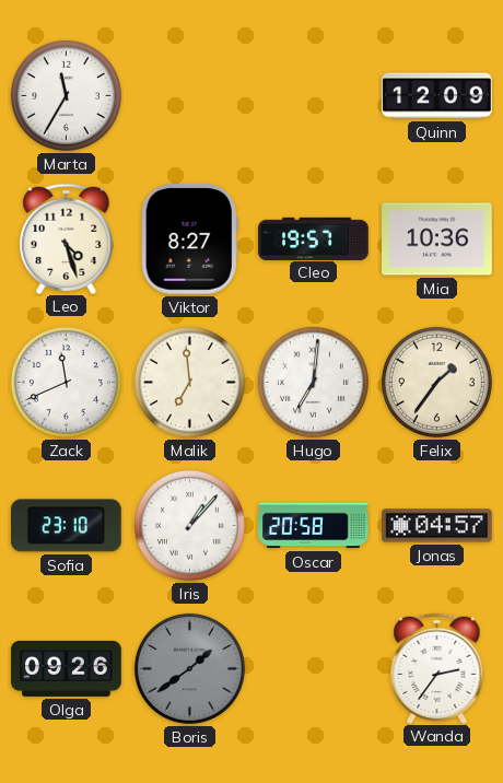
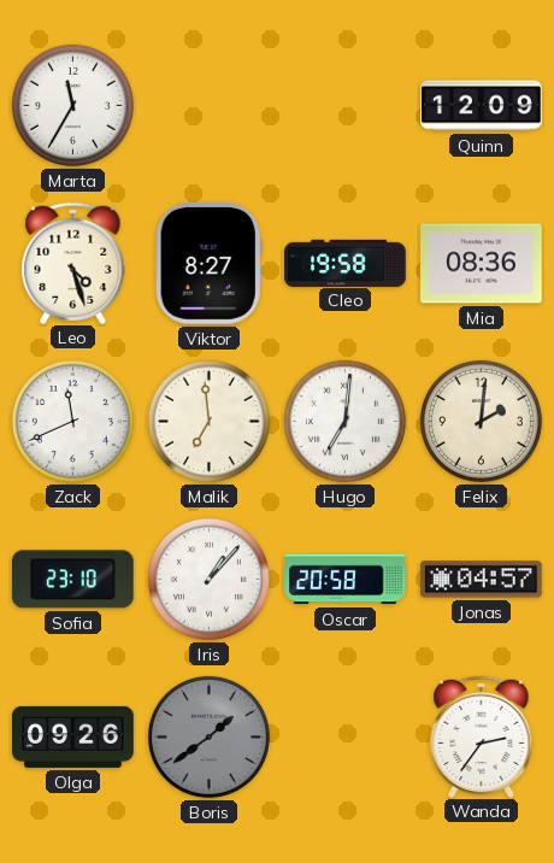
Cleo: 19:57 -> 19:58 (346, 263)
Mia: 10:36 -> 08:36 (482, 264)
Felix: 1:36 -> 2:01 (481, 421)
